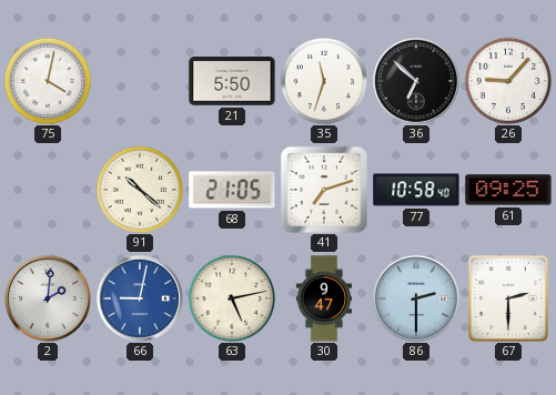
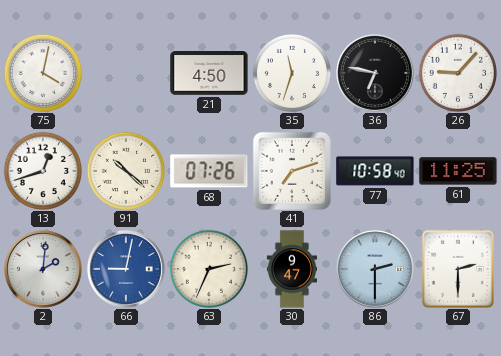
21: 5:50 -> 4:50 (209, 74)
36: 6:52 -> 6:47 (375, 73)
13: none -> 12:42 (42, 170)
68: 21:05 -> 07:26 (209, 171)
61: 09:25 -> 11:25 (458, 171)
63: 5:13 -> 2:34 (208, 268)
